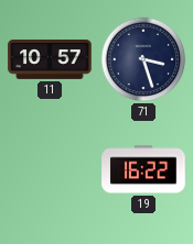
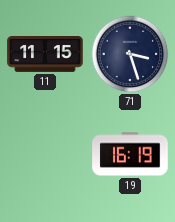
11: 10:57 -> 11:15 (45, 55)
19: 16:22 -> 16:19 (130, 154)
